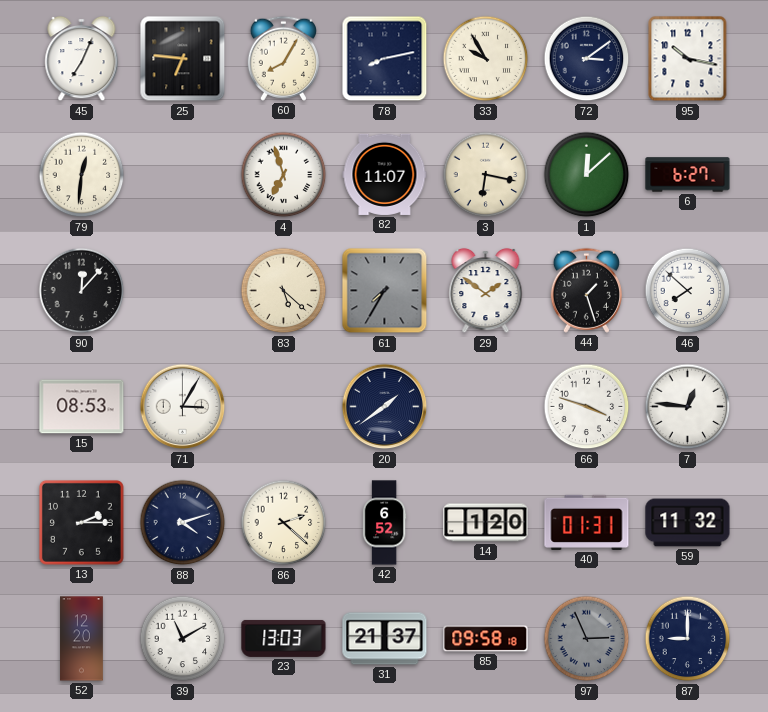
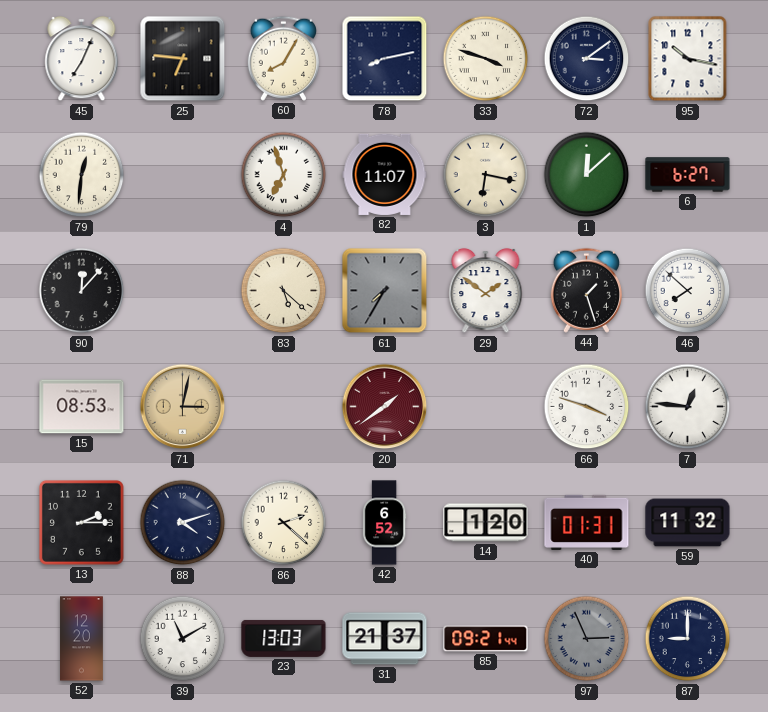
33: 9:55 -> 3:48 (486, 59)
71: 3:05 -> 3:02 (183, 407)
71 dial: white -> champagne (183, 407)
20 dial: navy -> burgundy (385, 407)
85: 09:58 -> 09:21 (486, 639)
